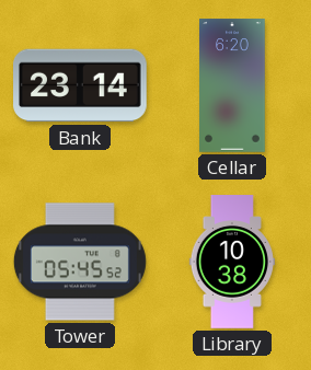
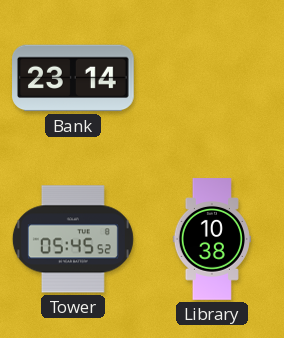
Cellar: 6:20 -> none (233, 85)
